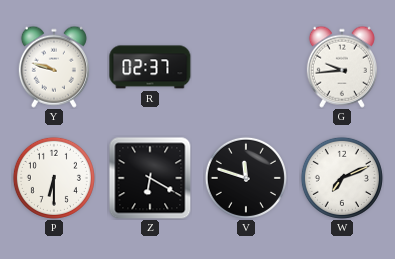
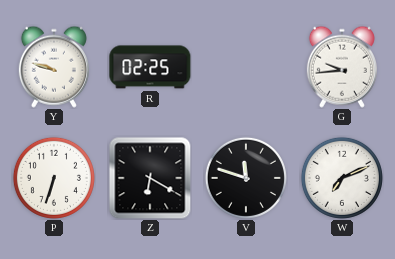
R: 02:37 -> 02:25 (150, 67)
P: 6:30 -> 6:33 (54, 178)
